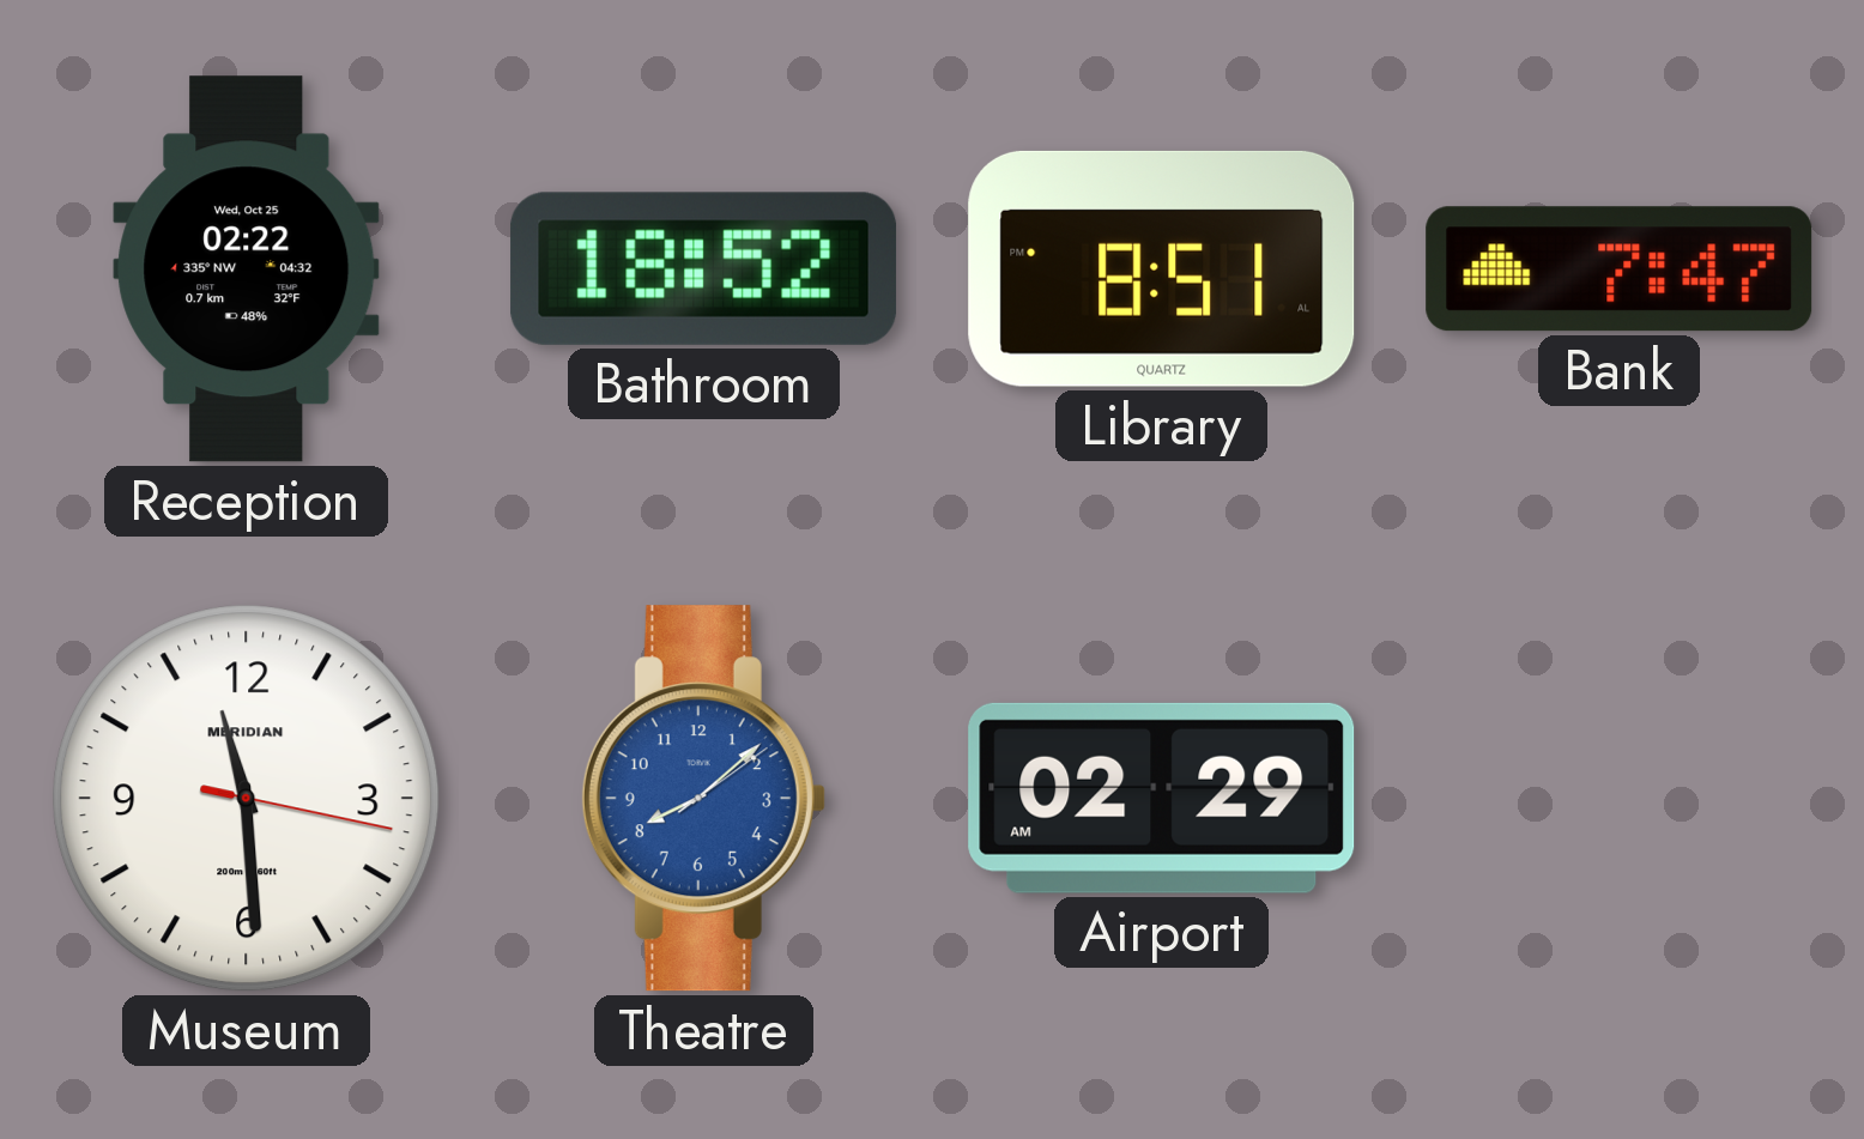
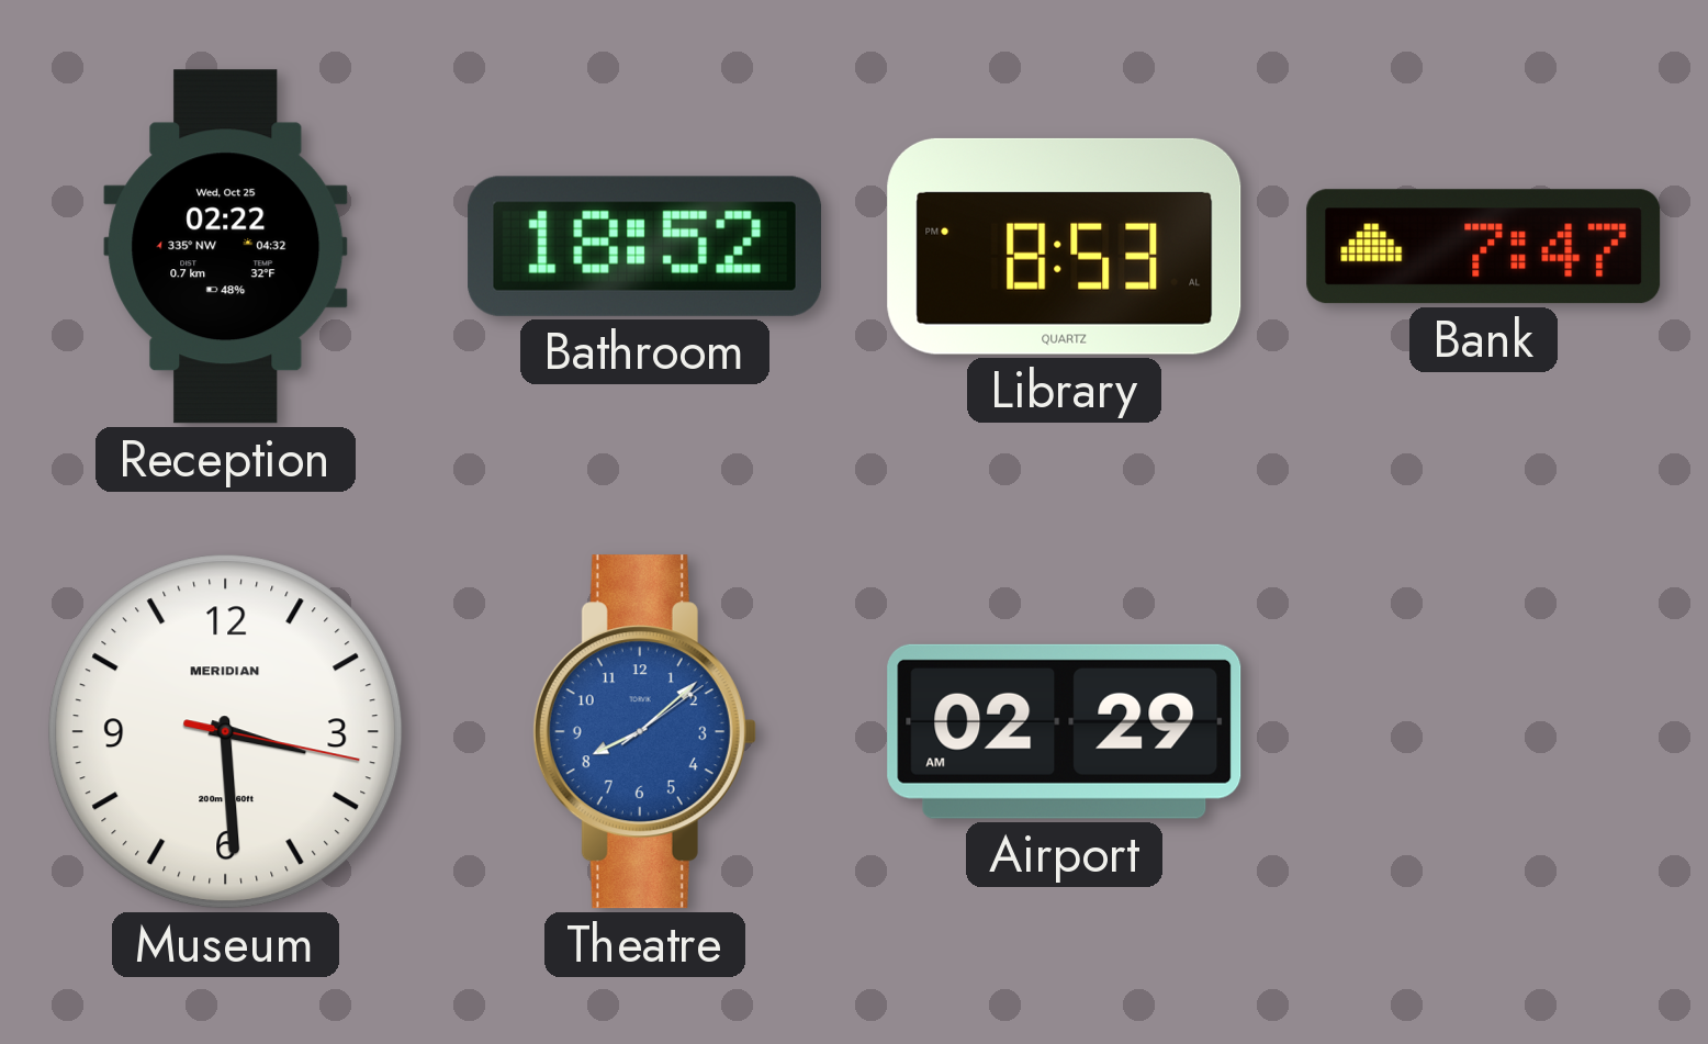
Library: 8:51 -> 8:53 (1065, 246)
Museum: 11:29 -> 3:29 (226, 732)
